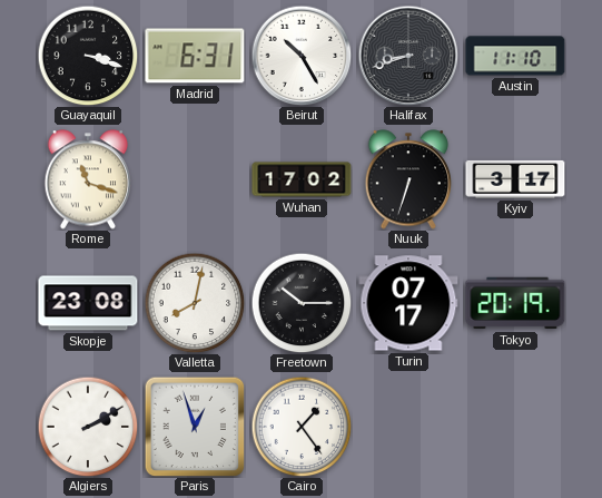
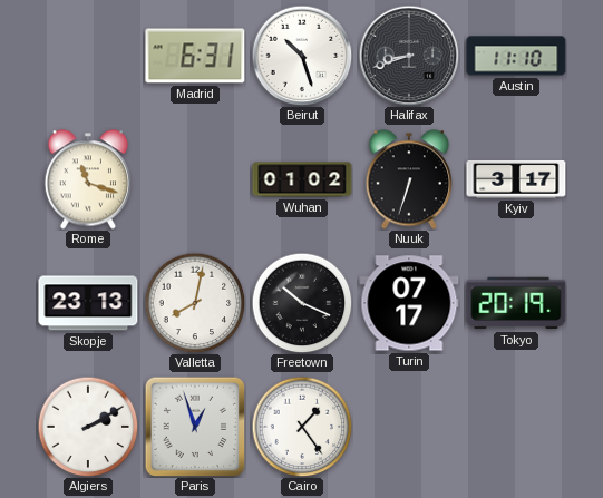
Guayaquil: 3:18 -> none (88, 56)
Beirut: 10:25 -> 10:27 (302, 56)
Wuhan: 17:02 -> 01:02 (302, 179)
Skopje: 23:08 -> 23:13 (88, 303)
Freetown: 10:15 -> 10:19 (302, 303)
